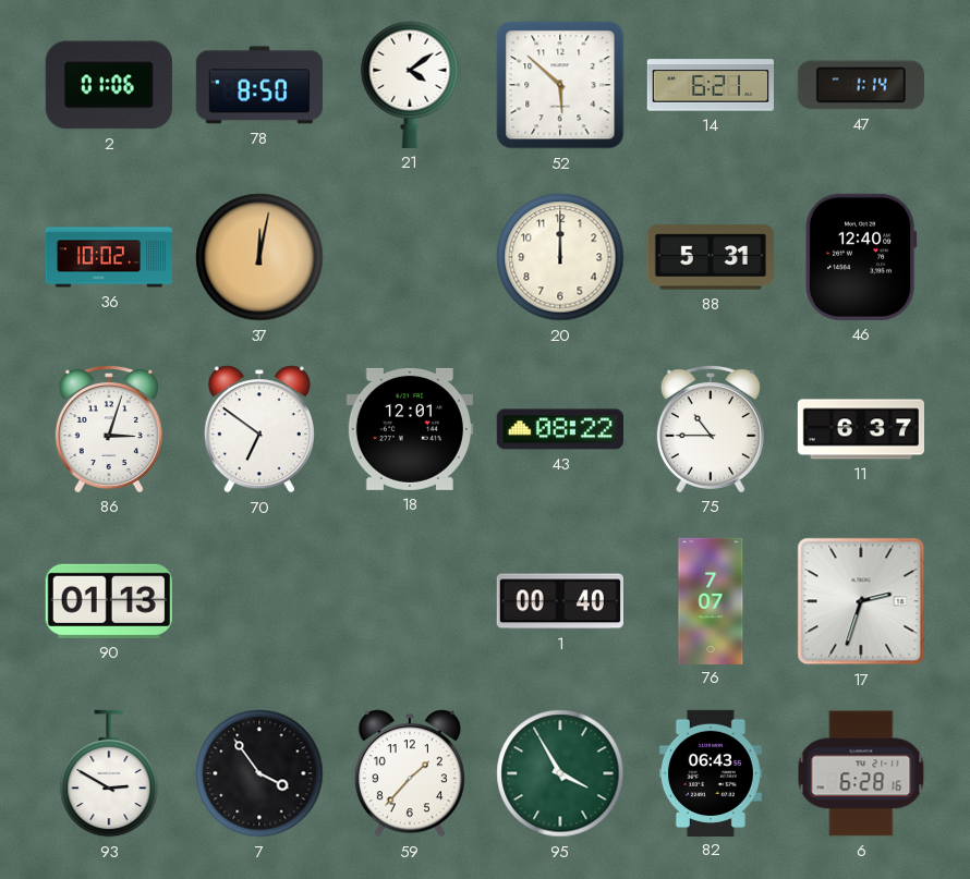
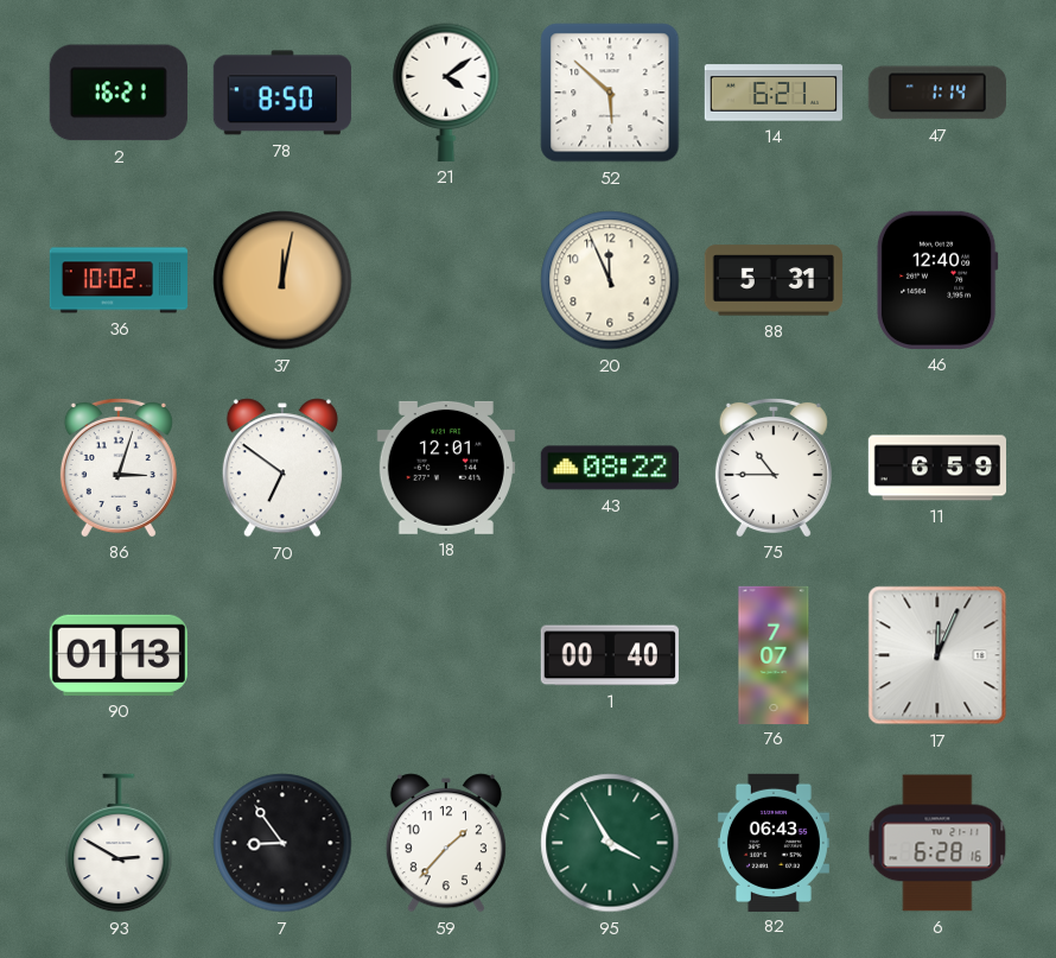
2: 01:06 -> 16:21 (119, 93)
20: 12:00 -> 11:56 (610, 280)
11: 6:37 -> 6:59 (936, 468)
17: 2:33 -> 12:04 (937, 655)
7: 3:54 -> 8:54 (282, 843)
